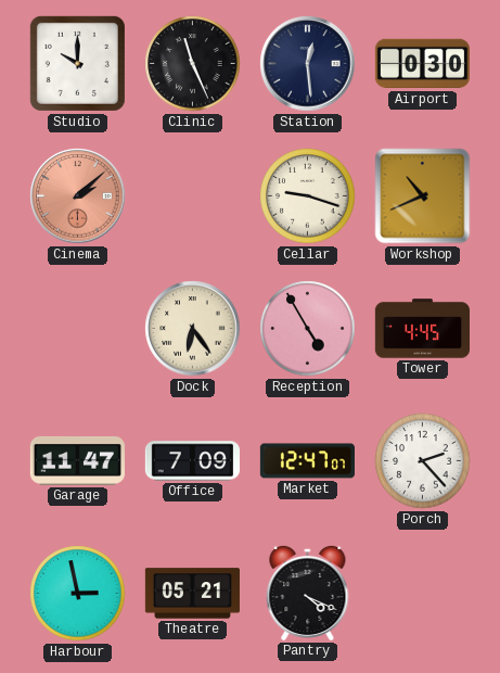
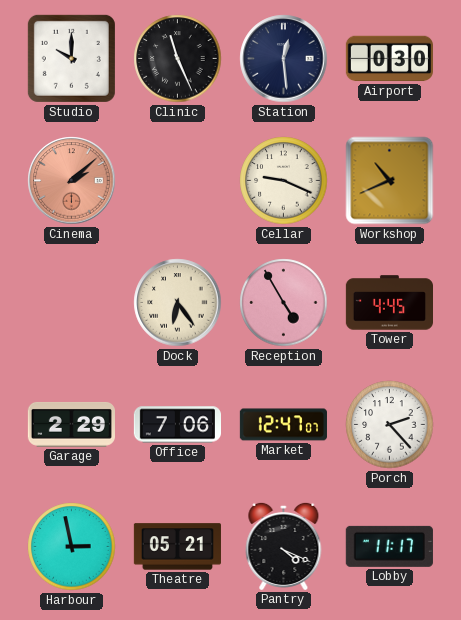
Cellar: 9:18 -> 9:19 (284, 181)
Garage: 11:47 -> 2:29 (71, 425)
Office: 7:09 -> 7:06 (177, 425)
Lobby: none -> 11:17 (389, 546)
